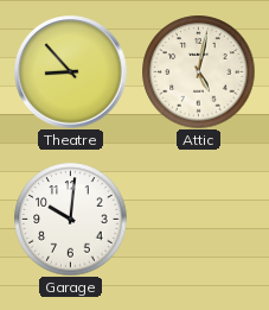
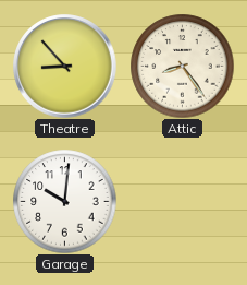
Attic: 5:02 -> 8:24 (182, 66)
